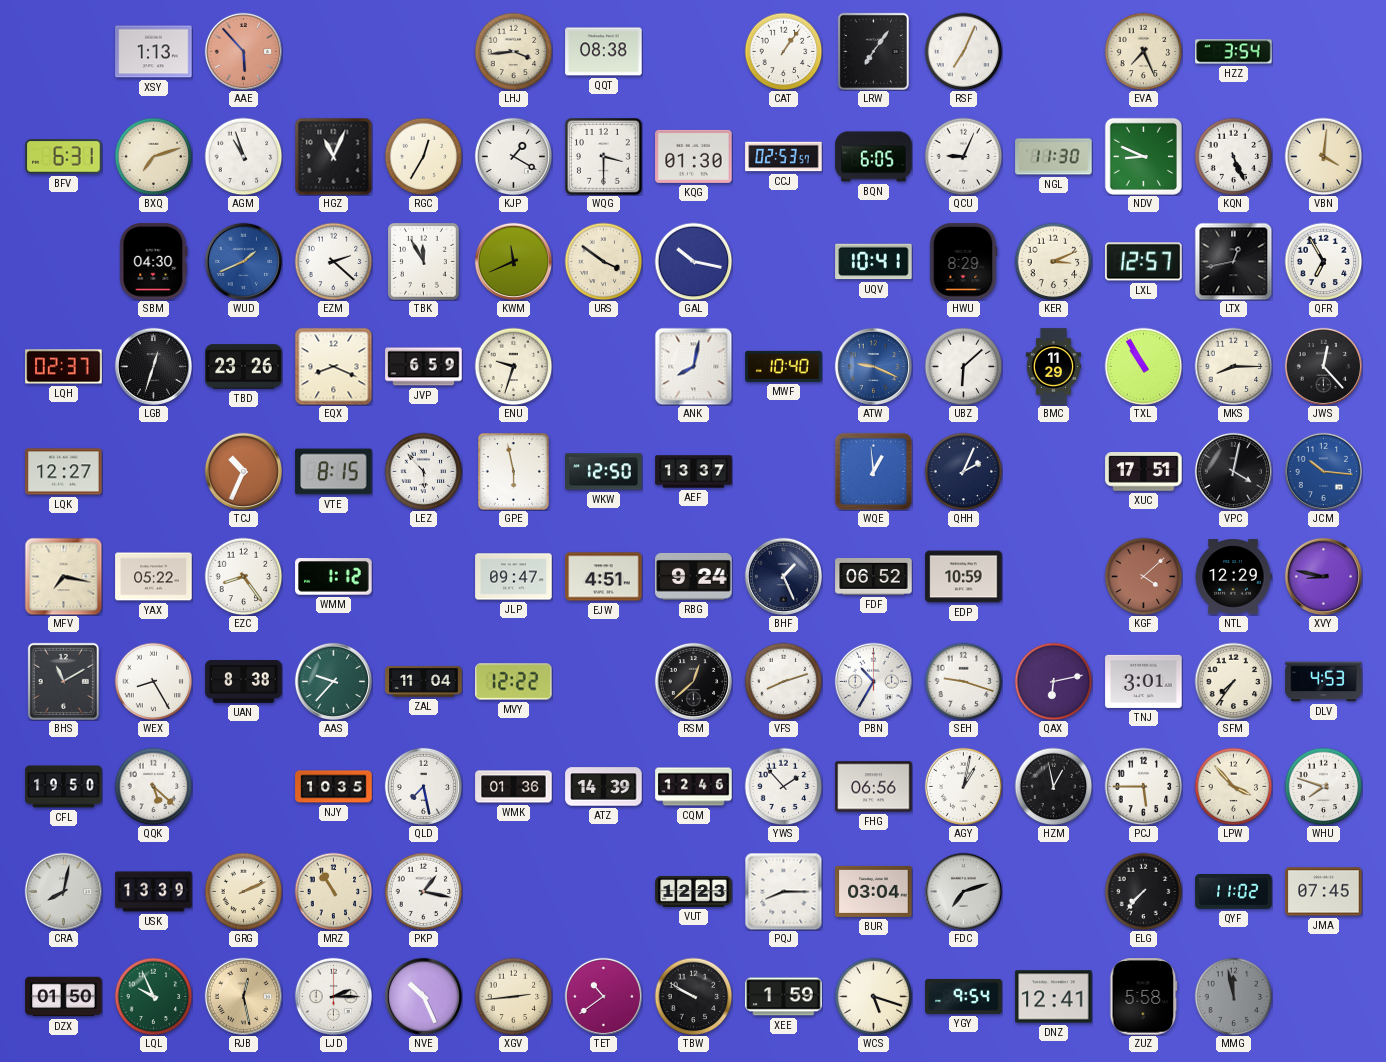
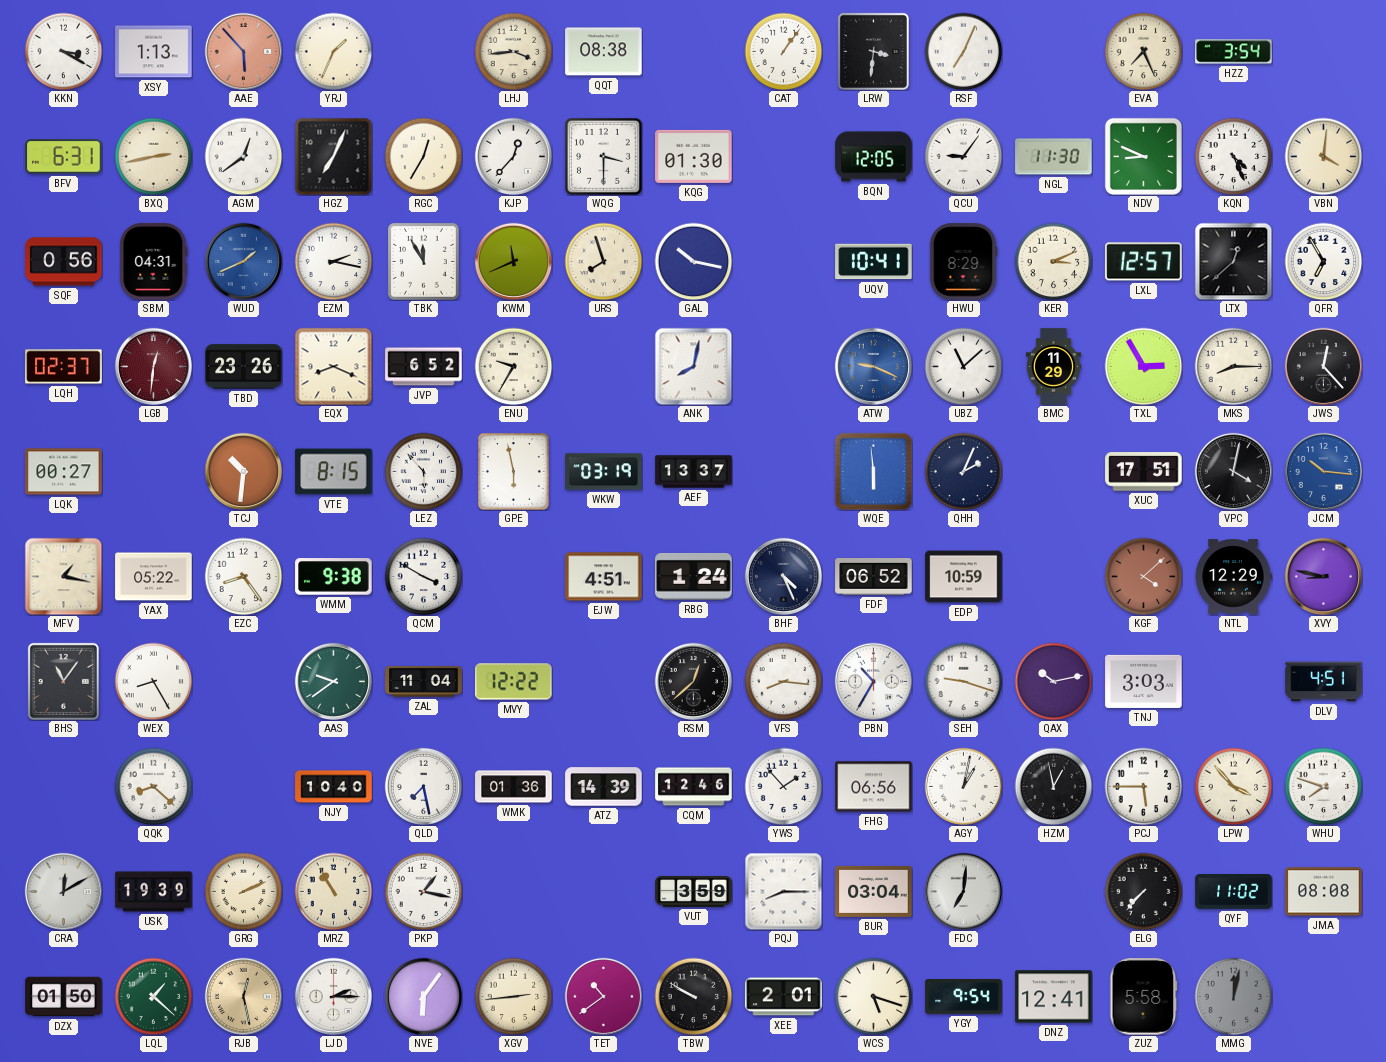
KKN: none -> 3:20 (63, 51)
YRJ: none -> 1:34 (333, 51)
LRW: 7:06 -> 3:31 (873, 51)
BXQ: 7:12 -> 2:43 (153, 156)
AGM: 10:57 -> 12:39 (243, 156)
HGZ: 11:04 -> 7:04 (333, 156)
KJP: 1:20 -> 12:37 (513, 156)
CCJ: 02:53 -> none (784, 157)
BQN: 6:05 -> 12:05 (874, 157)
QCU: 9:04 -> 9:06 (963, 156)
KQN: 5:26 -> 4:26 (1233, 156)
SQF: none -> 0:56 (64, 262)
SBM: 04:30 -> 04:31 (154, 262)
EZM: 2:22 -> 2:17 (333, 261)
URS: 3:51 -> 7:57 (603, 261)
LTX: 12:43 -> 12:38 (1233, 261)
LGB: 12:33 -> 12:31 (153, 366)
LGB dial: black -> burgundy (153, 366)
JVP: 6:59 -> 6:52 (424, 367)
ENU: 9:33 -> 9:35 (513, 366)
MWF: 10:40 -> none (784, 366)
UBZ: 6:08 -> 11:08 (963, 366)
TXL: 10:55 -> 2:55 (1143, 366)
LQK: 12:27 -> 00:27 (64, 472)
TCJ: 10:34 -> 10:31 (243, 471)
WKW: 12:50 -> 03:19 (604, 472)
WQE: 12:59 -> 5:59 (873, 471)
MFV: 7:17 -> 1:17 (63, 576)
WMM: 1:12 -> 9:38 (334, 577)
QCM: none -> 3:50 (423, 576)
JLP: 09:47 -> none (514, 577)
RBG: 9:24 -> 1:24 (694, 576)
BHF: 1:26 -> 4:26 (783, 576)
BHS: 11:10 -> 11:06 (63, 681)
UAN: 8:38 -> none (244, 682)
AAS: 9:37 -> 9:39 (333, 681)
VFS: 8:12 -> 8:16 (783, 681)
QAX: 6:13 -> 10:13 (1053, 681)
TNJ: 3:01 -> 3:03 (1144, 681)
SFM: 7:36 -> none (1233, 681)
DLV: 4:53 -> 4:51 (1324, 682)
CFL: 19:50 -> none (64, 787)
QQK: 5:22 -> 8:22 (153, 786)
NJY: 10:35 -> 10:40 (334, 787)
CRA: 8:02 -> 12:10 (63, 891)
USK: 13:39 -> 19:39 (154, 892)
VUT: 12:23 -> 3:59 (694, 891)
FDC: 7:12 -> 7:01 (963, 891)
JMA: 07:45 -> 08:08 (1324, 892)
LQL: 9:56 -> 1:22 (153, 996)
NVE: 10:26 -> 6:06 (423, 996)
XEE: 1:59 -> 2:01 (784, 997)
MMG: 11:58 -> 12:02 (1233, 996)
